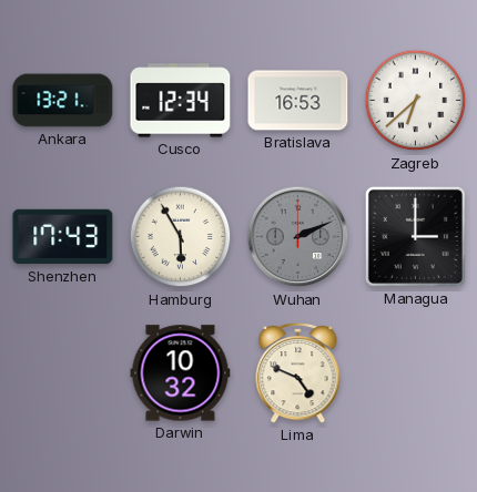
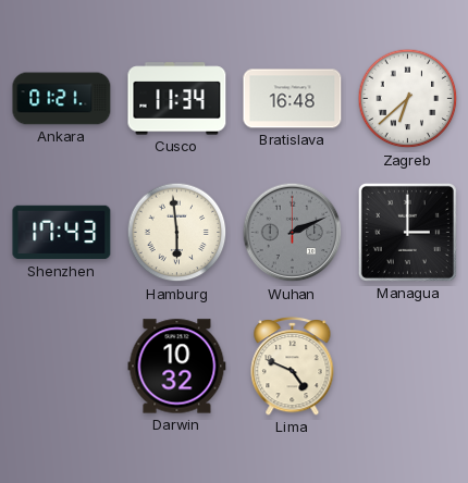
Ankara: 13:21 -> 01:21 (62, 99)
Cusco: 12:34 -> 11:34 (177, 99)
Bratislava: 16:53 -> 16:48 (293, 99)
Hamburg: 5:55 -> 5:59 (177, 233)
